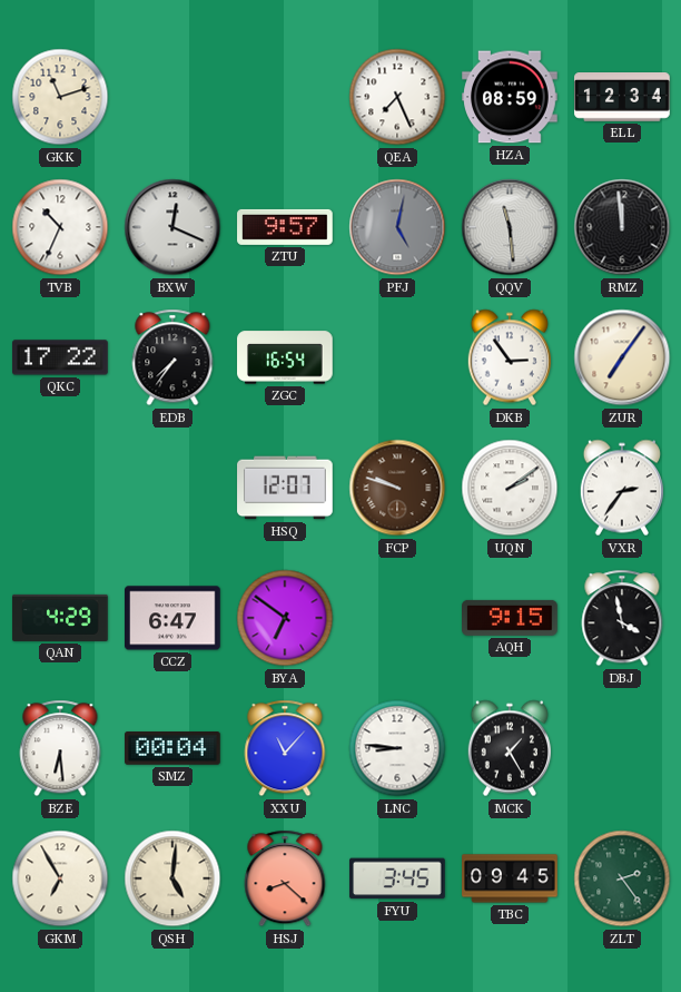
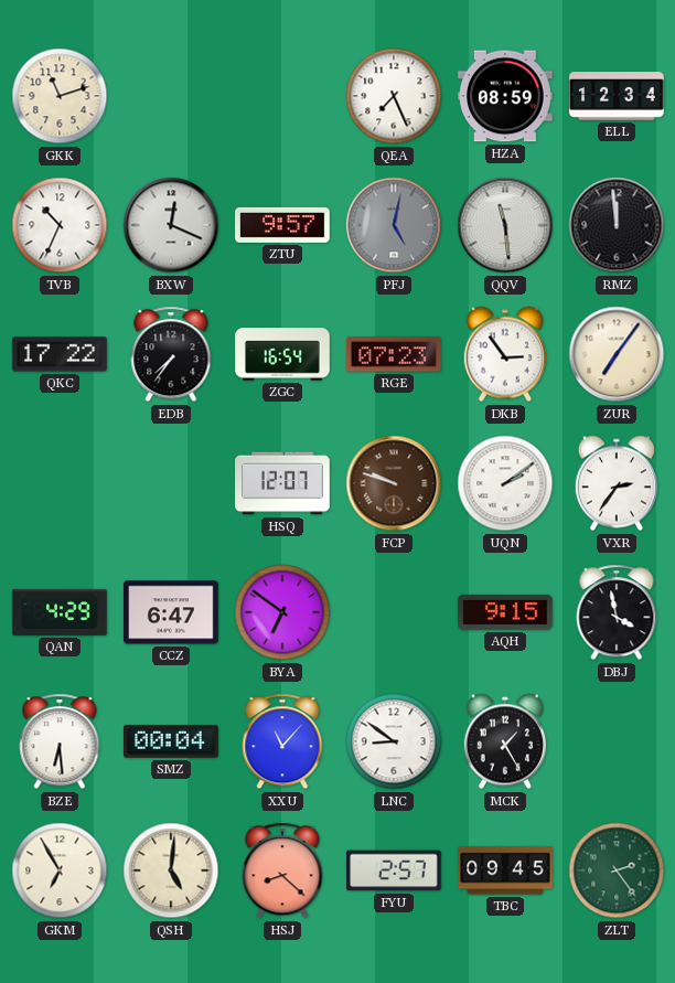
RGE: none -> 07:23 (394, 354)
LNC: 8:46 -> 8:51 (394, 741)
FYU: 3:45 -> 2:57 (394, 870)
